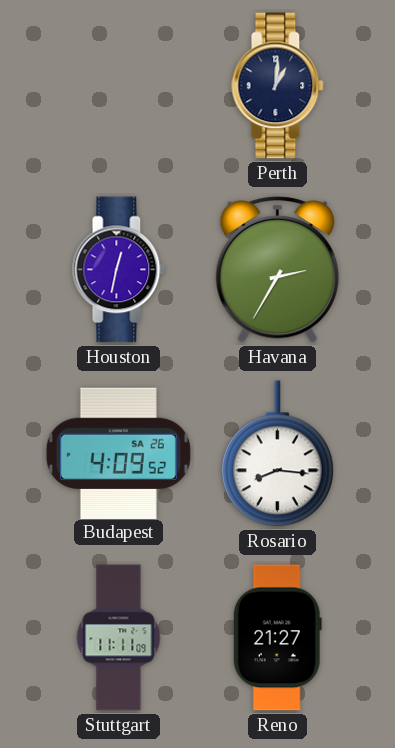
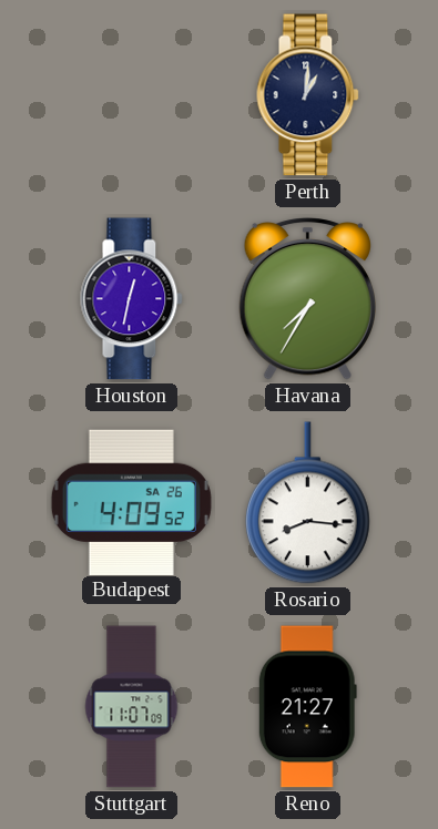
Havana: 2:35 -> 7:35 (307, 299)
Stuttgart: 11:11 -> 11:07 (132, 707)
